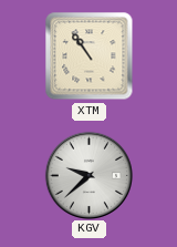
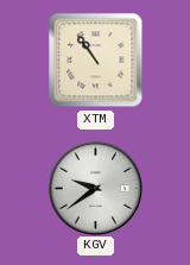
KGV: 9:38 -> 9:39 (95, 188)
